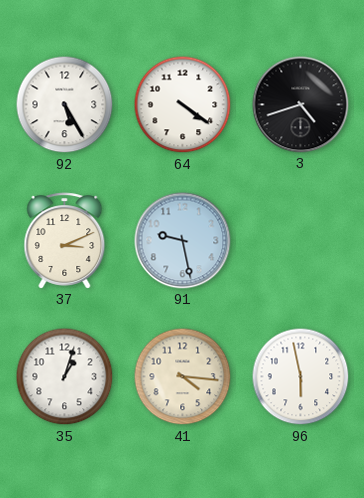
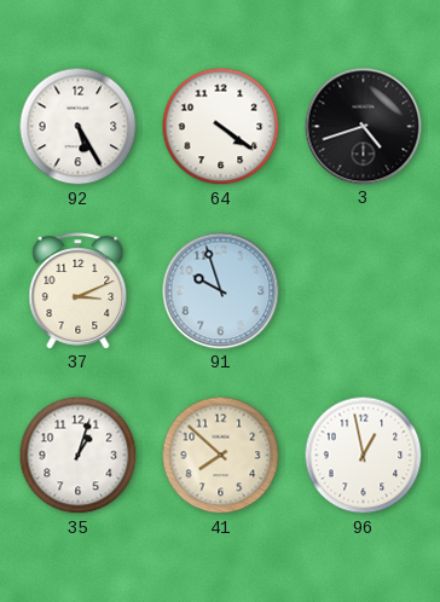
91: 9:28 -> 9:57 (221, 291)
41: 4:16 -> 7:52 (221, 456)
96: 5:58 -> 12:58 (364, 456)
